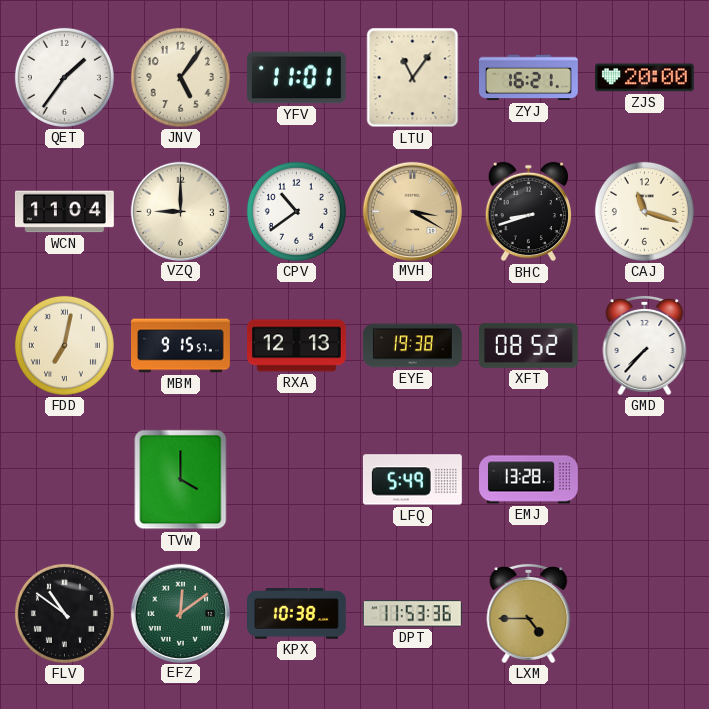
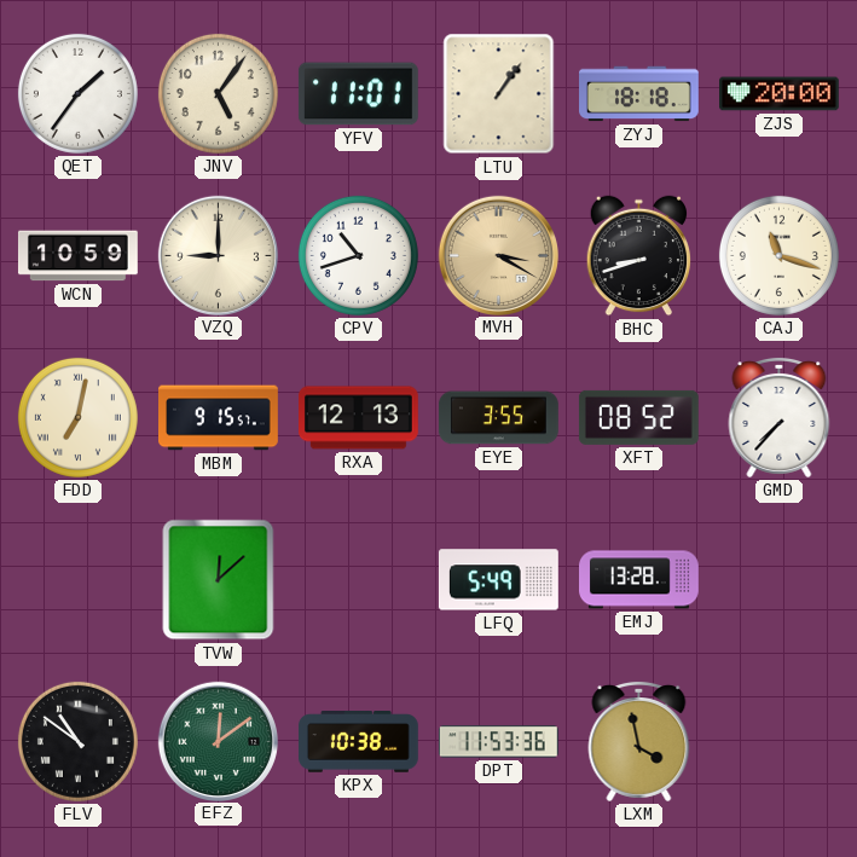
LTU: 11:06 -> 1:06 (499, 94)
ZYJ: 16:21 -> 18:18 (639, 94)
WCN: 11:04 -> 10:59 (77, 256)
CPV: 10:39 -> 10:42 (358, 255)
EYE: 19:38 -> 3:55 (498, 418)
TVW: 4:00 -> 12:08 (219, 580)
LXM: 4:45 -> 3:58 (639, 741)
